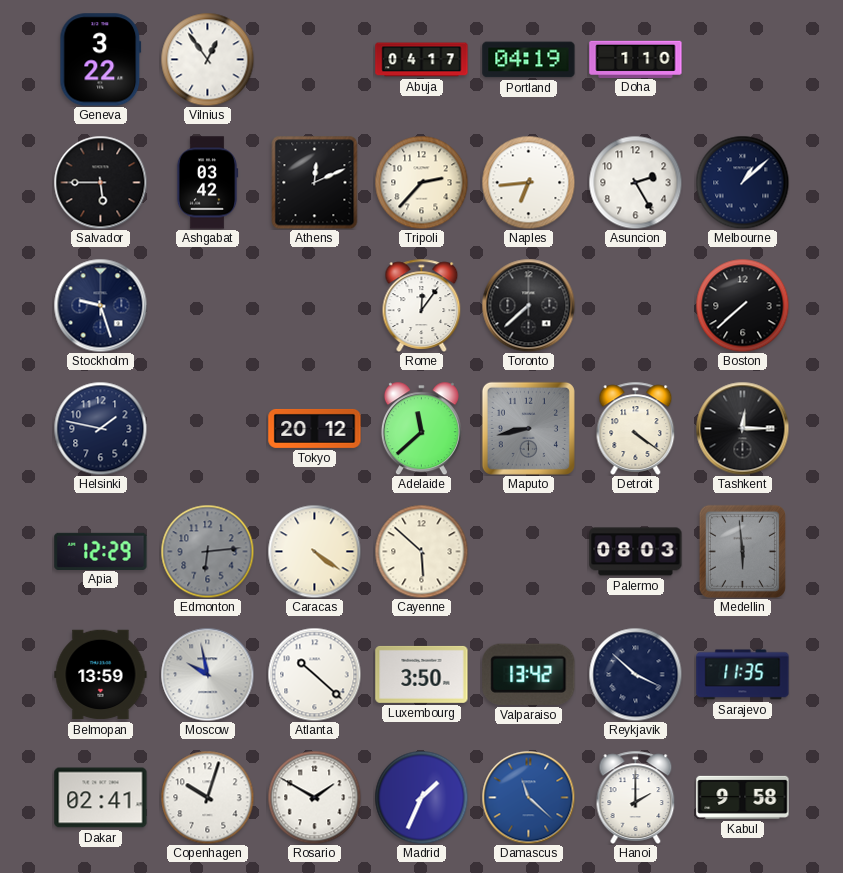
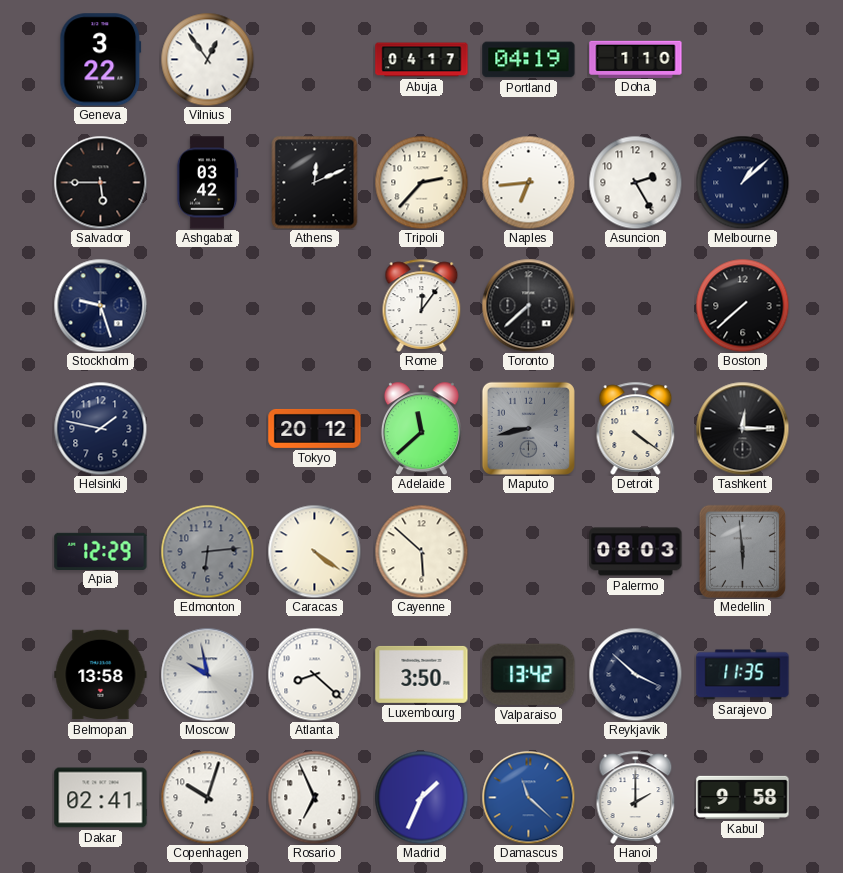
Belmopan: 13:59 -> 13:58 (101, 675)
Atlanta: 10:22 -> 8:22 (314, 674)
Rosario: 1:50 -> 6:56 (314, 797)
